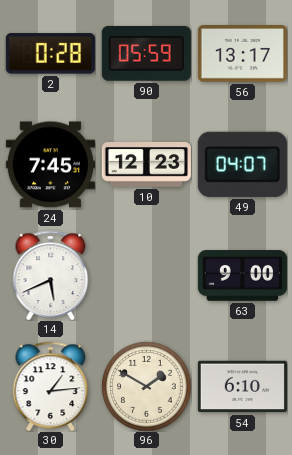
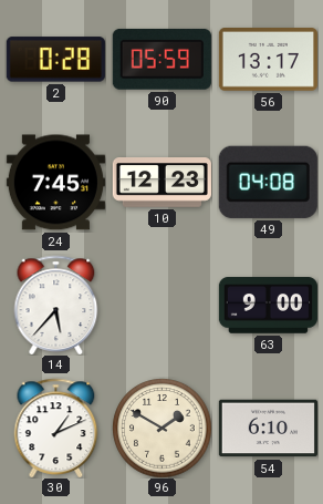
49: 04:07 -> 04:08 (268, 182)
14: 5:41 -> 5:37 (56, 305)
30: 1:14 -> 1:11 (56, 428)
